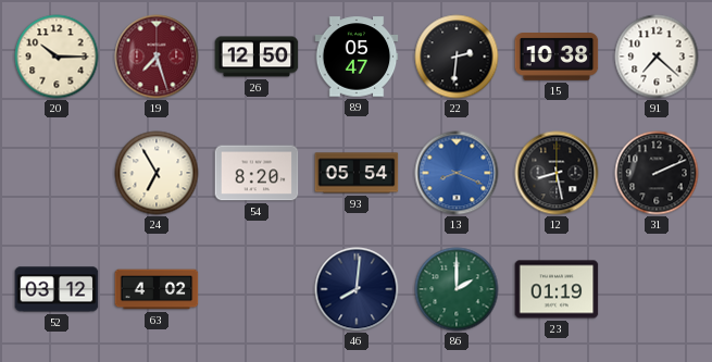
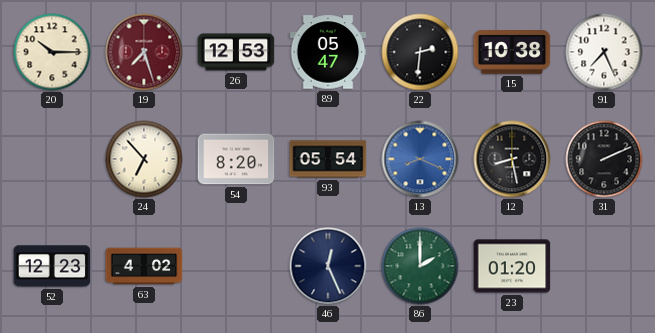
26: 12:50 -> 12:53 (236, 52)
91: 7:22 -> 7:26 (604, 52)
24: 6:55 -> 6:53 (144, 159)
52: 03:12 -> 12:23 (52, 266)
46: 8:01 -> 12:26 (328, 266)
23: 01:19 -> 01:20 (512, 266)
